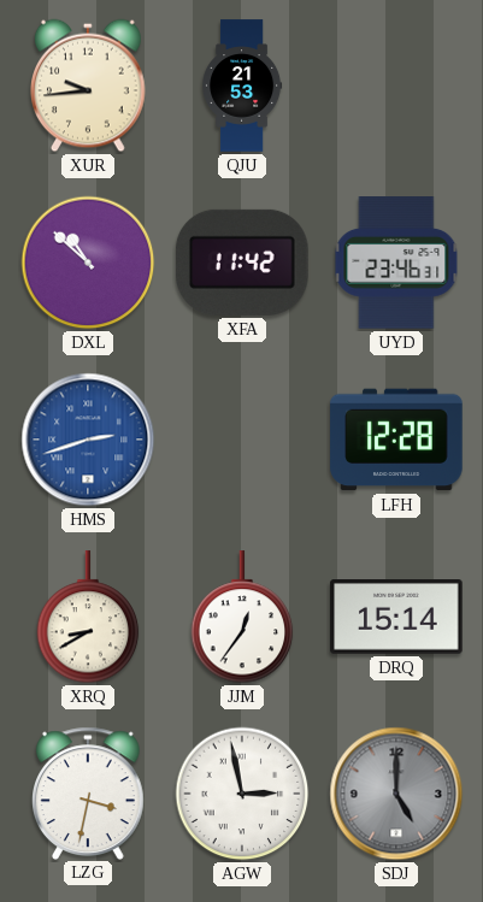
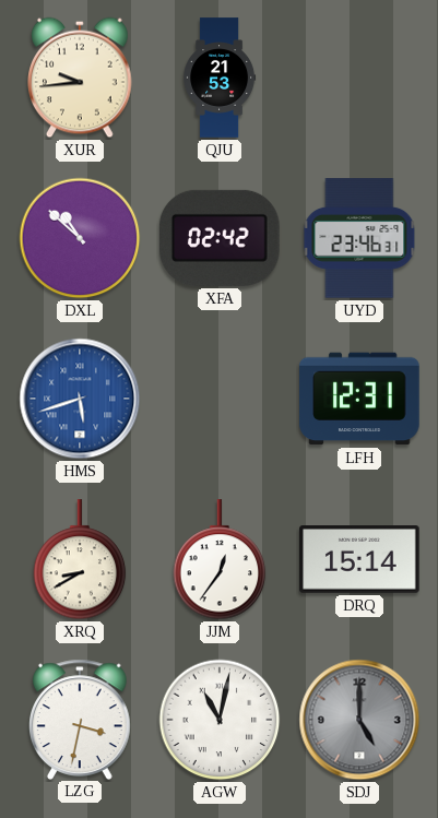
XFA: 11:42 -> 02:42 (221, 238)
HMS: 2:42 -> 5:42 (80, 399)
LFH: 12:28 -> 12:31 (359, 399)
AGW: 2:58 -> 11:02 (220, 720)
